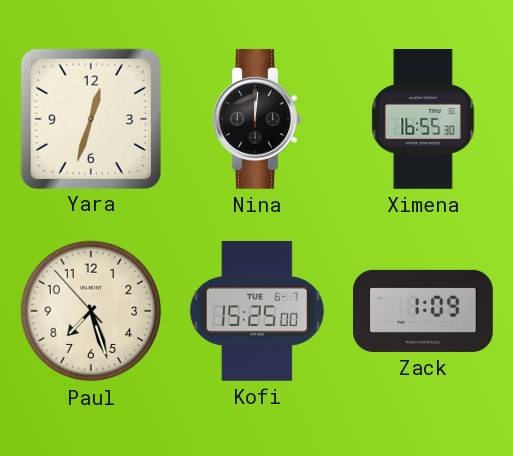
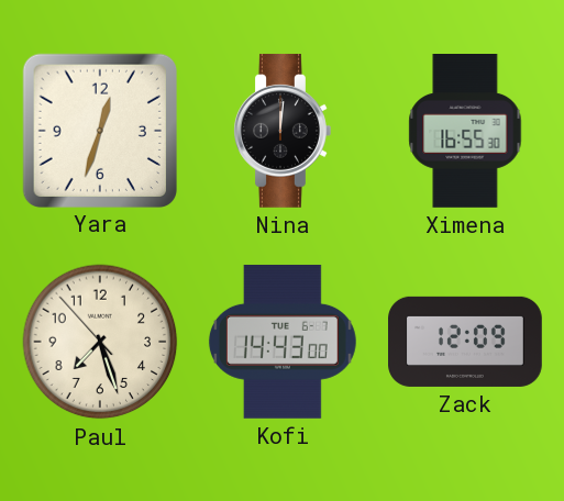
Kofi: 15:25 -> 14:43 (283, 342)
Zack: 1:09 -> 12:09 (466, 342)
